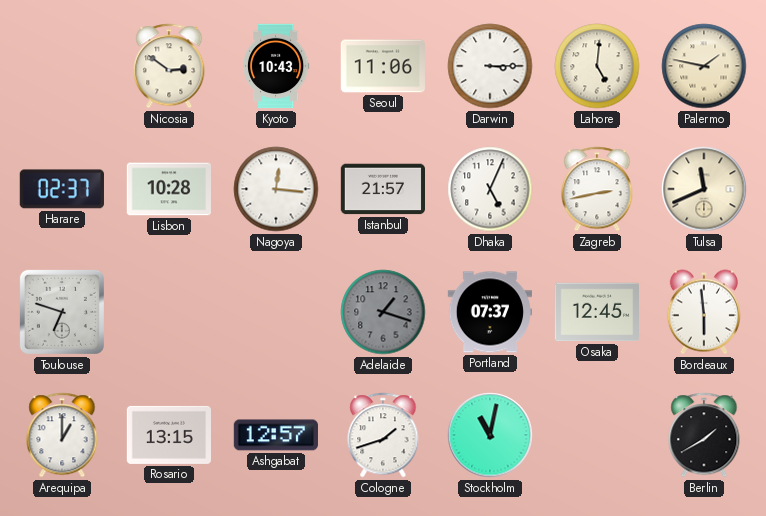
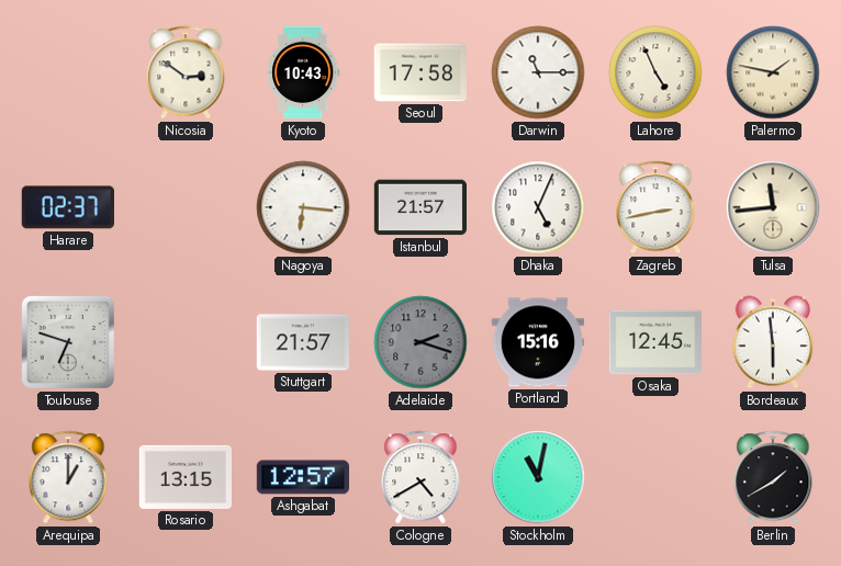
Seoul: 11:06 -> 17:58 (419, 72)
Darwin: 3:15 -> 11:15 (538, 72)
Lahore: 5:01 -> 4:56 (655, 72)
Lisbon: 10:28 -> none (168, 189)
Nagoya: 12:16 -> 6:16 (303, 207)
Tulsa: 11:41 -> 11:44 (773, 207)
Stuttgart: none -> 21:57 (302, 342)
Adelaide: 1:18 -> 2:18 (420, 342)
Portland: 07:37 -> 15:16 (537, 342)
Cologne: 1:42 -> 4:40 (420, 477)
